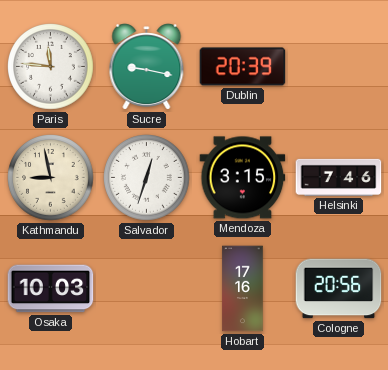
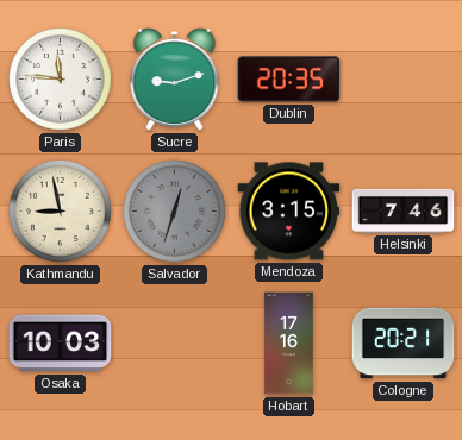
Sucre: 9:17 -> 9:12 (175, 80)
Dublin: 20:39 -> 20:35 (289, 80)
Salvador dial: white -> grey (175, 212)
Cologne: 20:56 -> 20:21 (404, 344)
